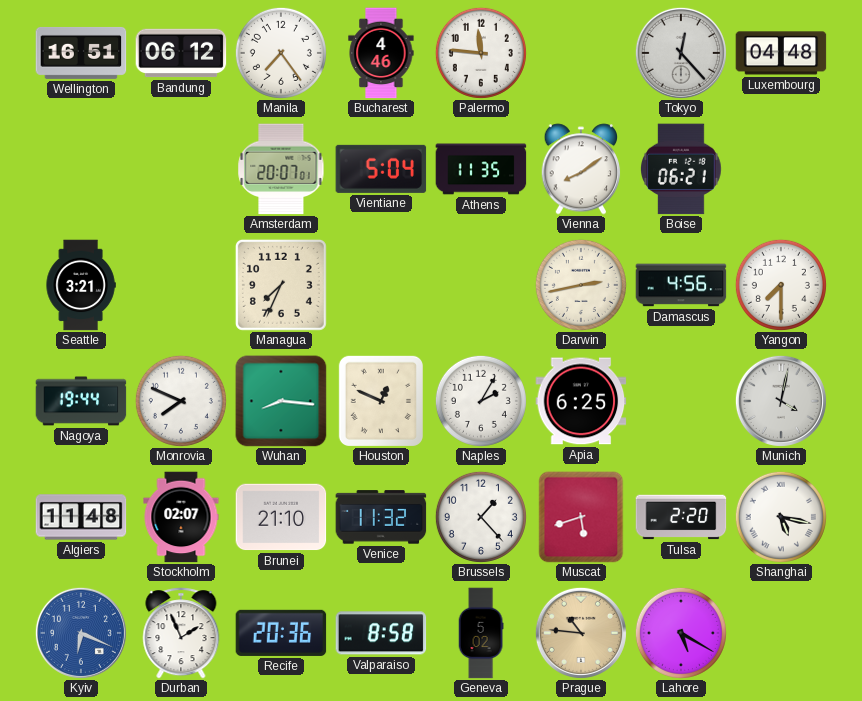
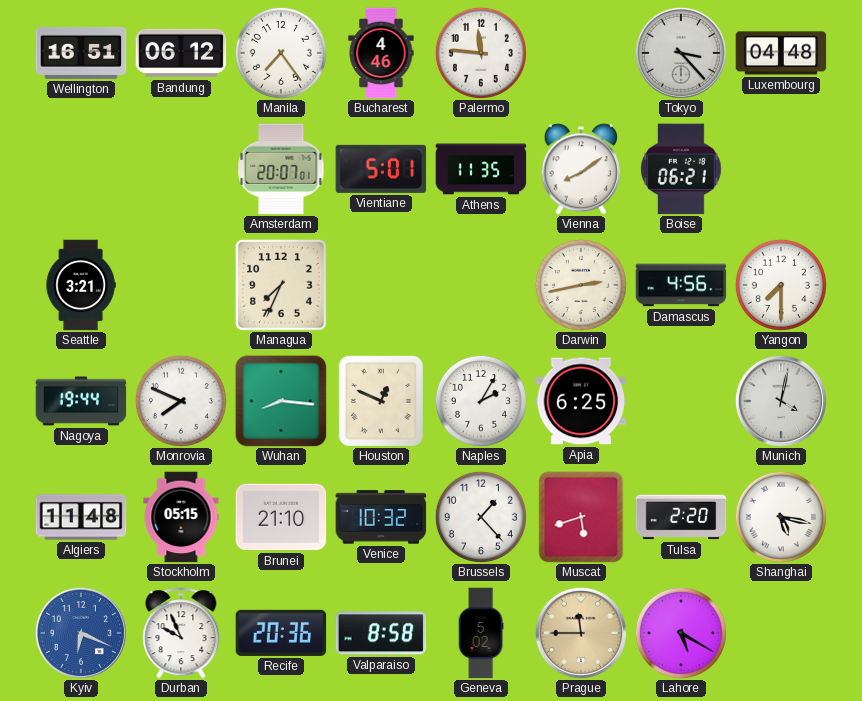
Tokyo: 12:23 -> 3:23 (681, 53)
Vientiane: 5:04 -> 5:01 (381, 169)
Stockholm: 02:07 -> 05:15 (181, 517)
Venice: 11:32 -> 10:32 (381, 517)
Durban: 1:56 -> 9:56 (181, 633)
Prague: 10:46 -> 11:45 (581, 633)
